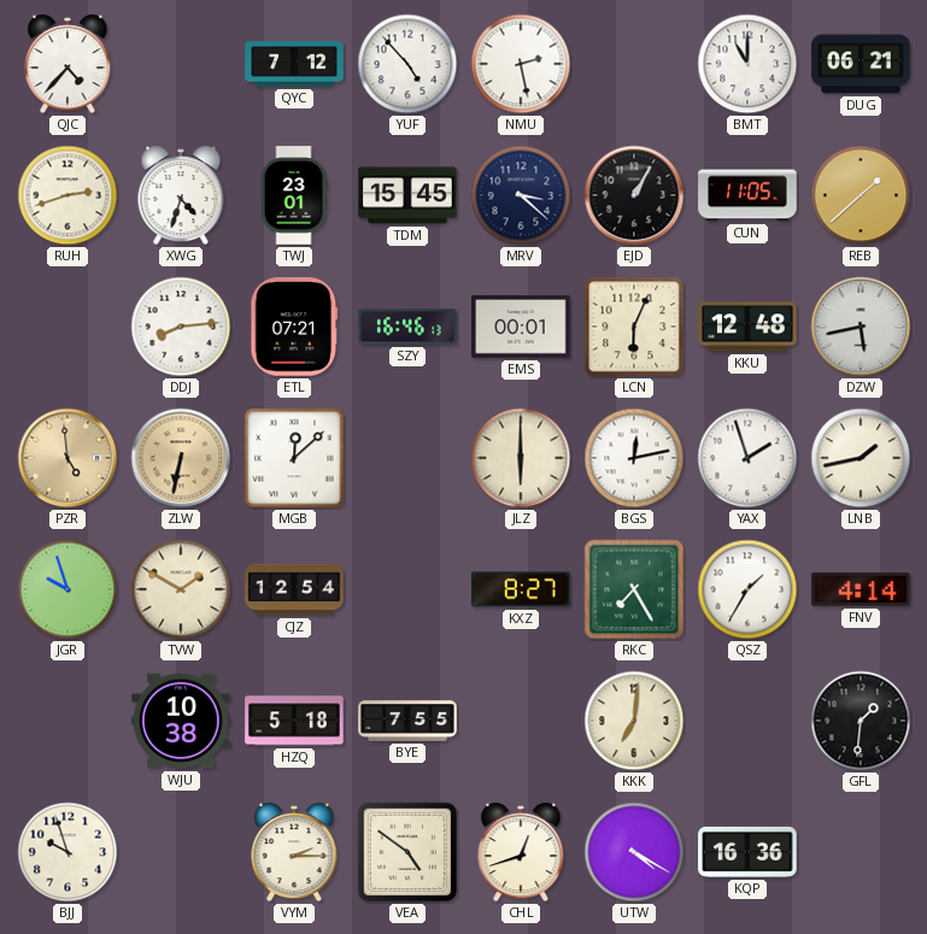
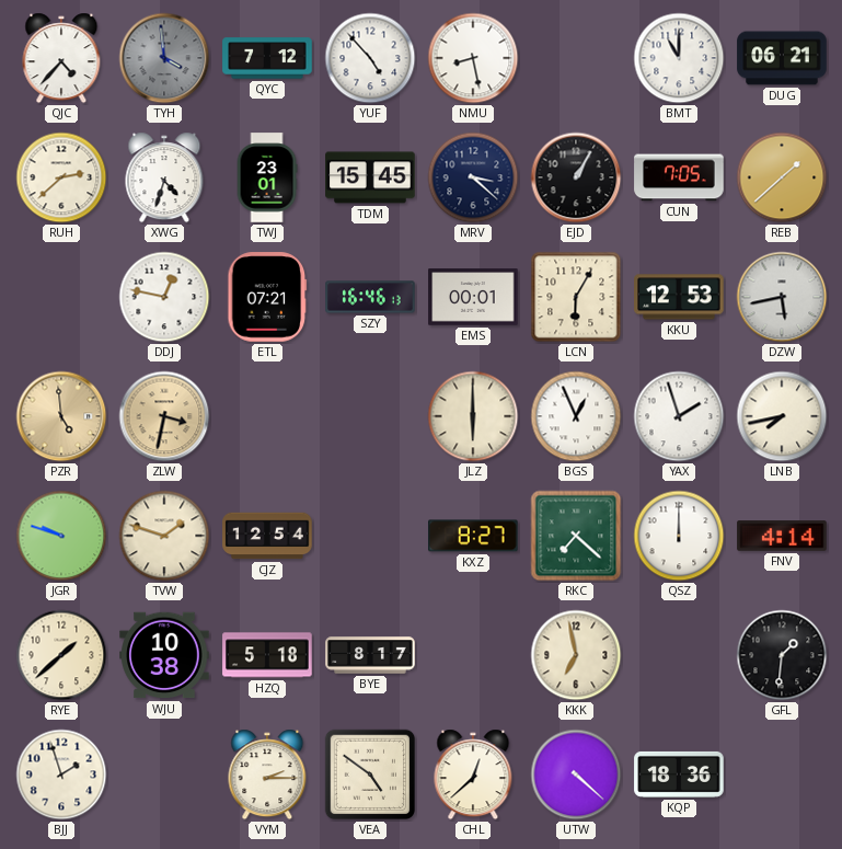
TYH: none -> 3:59 (164, 58)
NMU: 2:28 -> 8:28 (473, 58)
RUH: 2:42 -> 2:38 (61, 177)
CUN: 11:05 -> 7:05 (679, 177)
DDJ: 8:14 -> 12:47 (164, 297)
LCN: 6:04 -> 6:05 (576, 297)
KKU: 12:48 -> 12:53 (679, 297)
ZLW: 6:32 -> 3:32 (164, 416)
MGB: 12:08 -> none (294, 458)
BGS: 12:13 -> 12:56 (576, 416)
LNB: 1:43 -> 7:43 (782, 416)
JGR: 9:57 -> 9:48 (61, 536)
TVW: 1:50 -> 1:48 (164, 536)
RKC: 7:25 -> 7:22 (576, 536)
QSZ: 1:35 -> 12:00 (679, 536)
RYE: none -> 1:38 (61, 655)
BYE: 7:55 -> 8:17 (370, 655)
KKK: 7:01 -> 6:58 (576, 655)
BJJ: 9:57 -> 1:57 (61, 775)
CHL: 12:42 -> 12:38 (473, 775)
UTW: 4:20 -> 4:22 (576, 775)
KQP: 16:36 -> 18:36 (679, 775)
